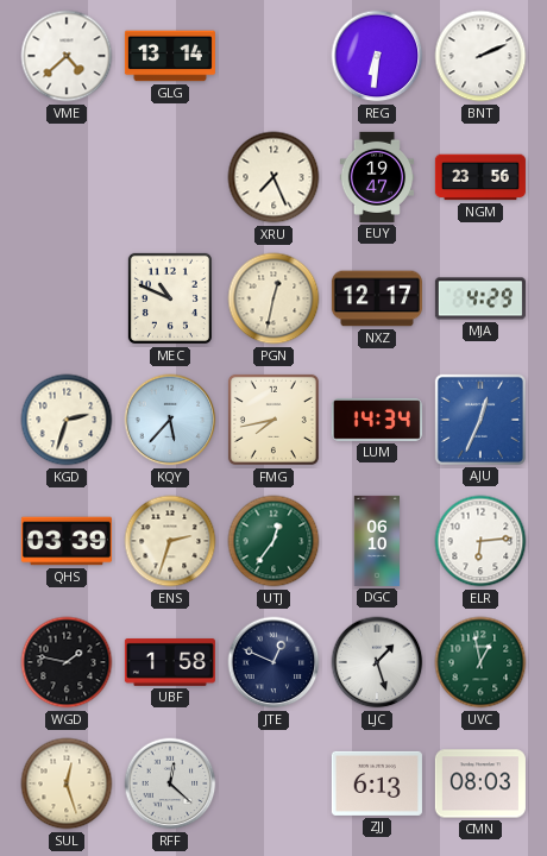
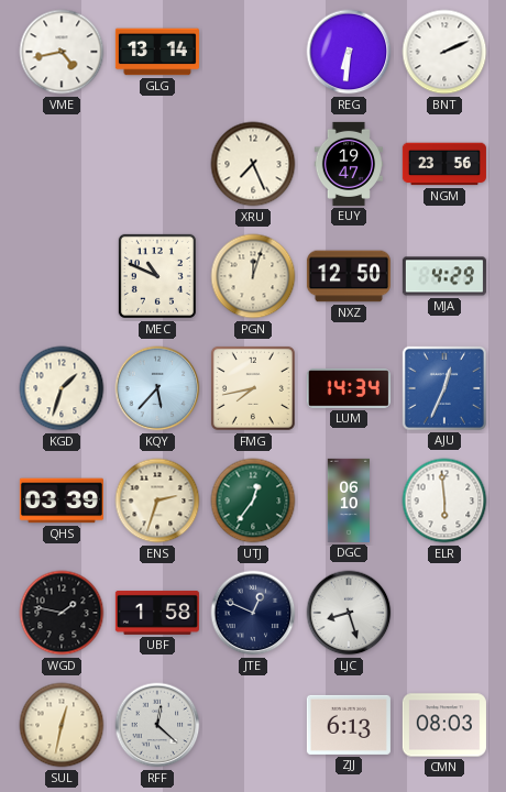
VME: 4:38 -> 4:43 (62, 52)
PGN: 12:32 -> 12:03 (253, 276)
NXZ: 12:17 -> 12:50 (349, 276)
KGD: 2:33 -> 1:33 (62, 388)
ELR: 6:14 -> 5:59 (444, 501)
LJC: 1:27 -> 8:27 (349, 613)
UVC: 12:58 -> none (480, 662)
SUL: 12:27 -> 12:32 (62, 725)
